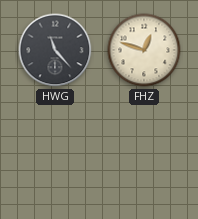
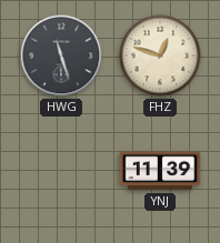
HWG: 11:23 -> 11:27 (61, 55)
YNJ: none -> 11:39 (160, 171)
